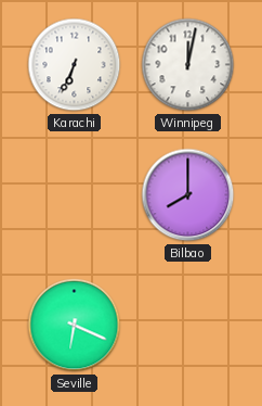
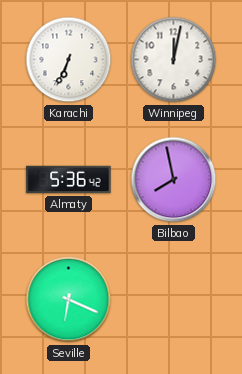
Almaty: none -> 5:36 (69, 180)
Bilbao: 8:00 -> 7:58 (174, 180)
